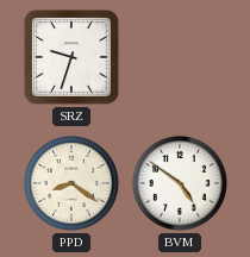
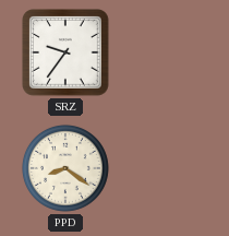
SRZ: 9:33 -> 9:36 (65, 52)
BVM: 4:51 -> none (180, 183)
